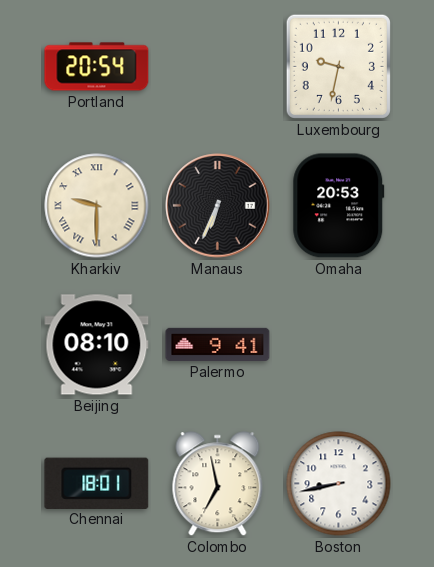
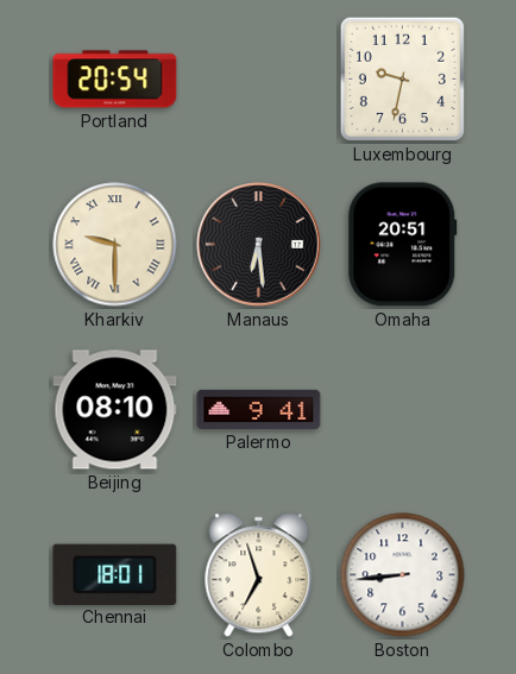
Manaus: 6:34 -> 6:29 (259, 245)
Omaha: 20:53 -> 20:51 (403, 245)
Colombo: 6:58 -> 6:57 (259, 575)
Boston: 8:43 -> 8:44 (403, 575)
